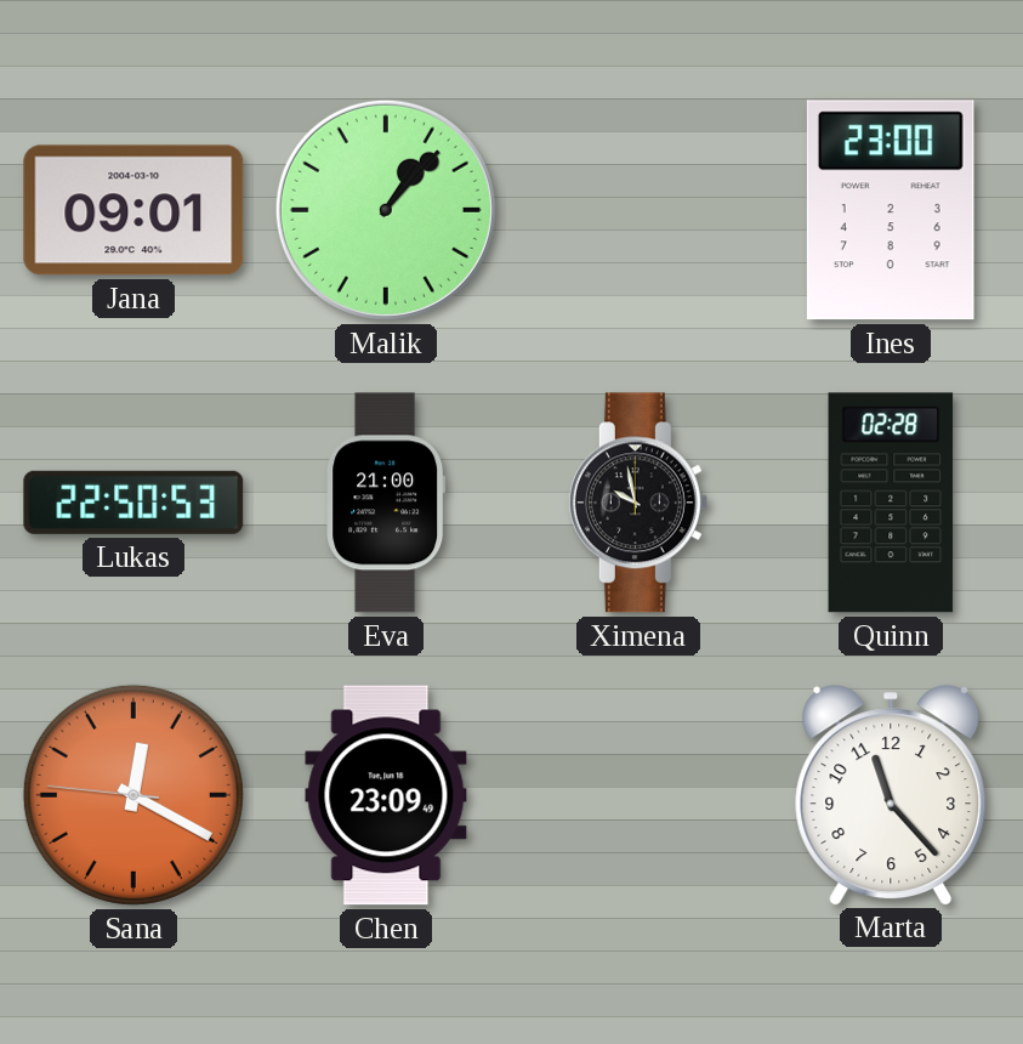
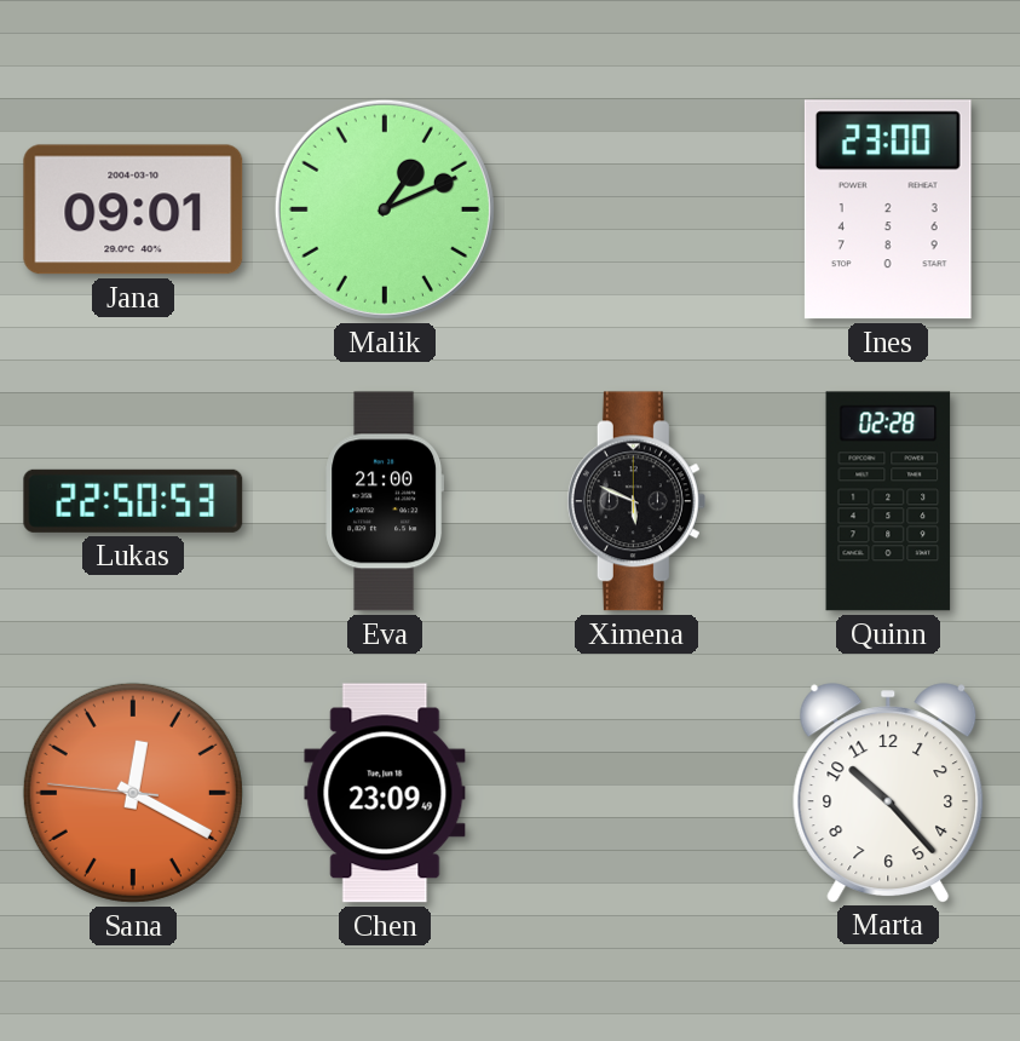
Malik: 1:07 -> 1:11 (385, 209)
Ximena: 9:58 -> 5:49 (636, 501)
Marta: 11:23 -> 10:23 (888, 793)
